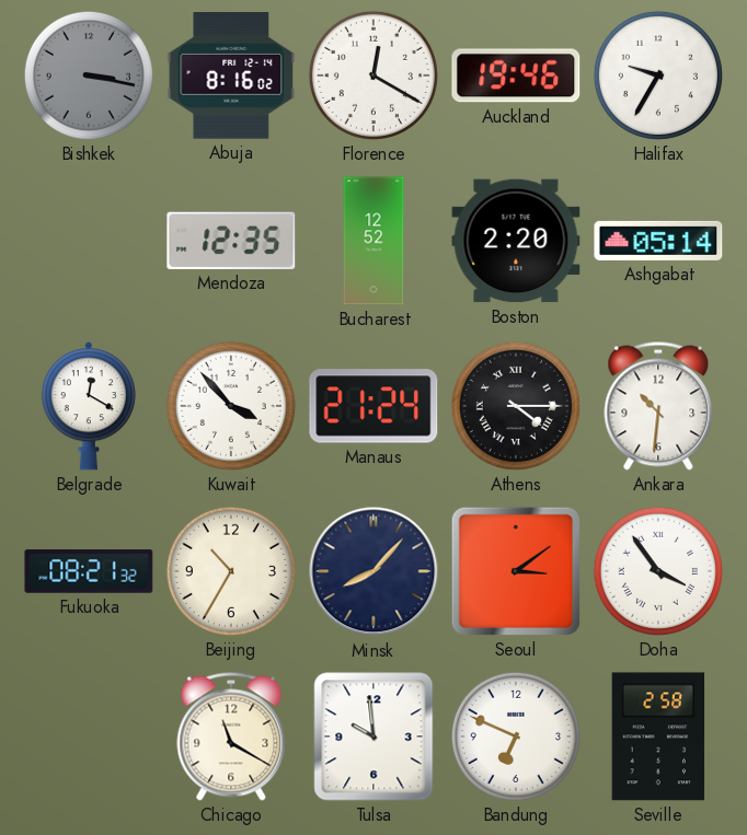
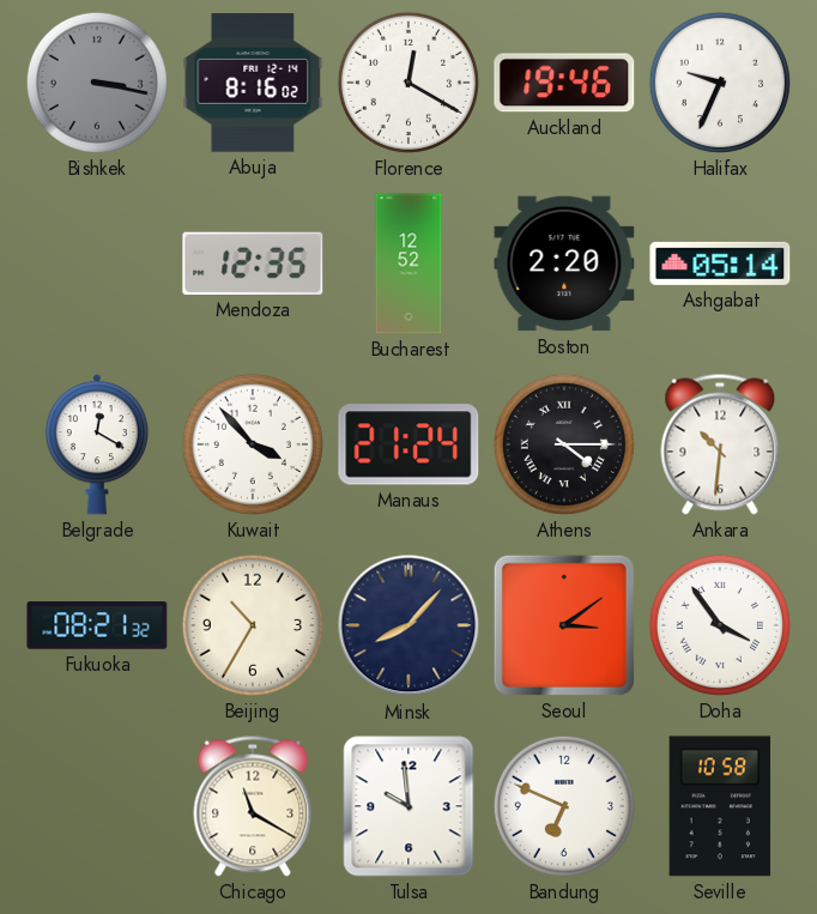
Halifax: 9:35 -> 9:34 (720, 83)
Seville: 2:58 -> 10:58 (720, 806)
